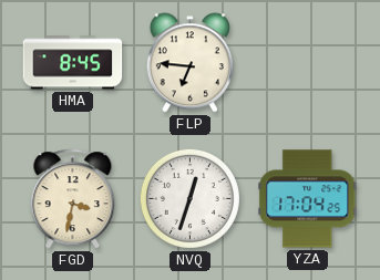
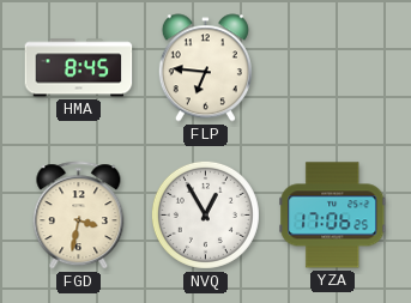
NVQ: 12:33 -> 12:55 (205, 214)
YZA: 17:04 -> 17:06 (333, 216)
